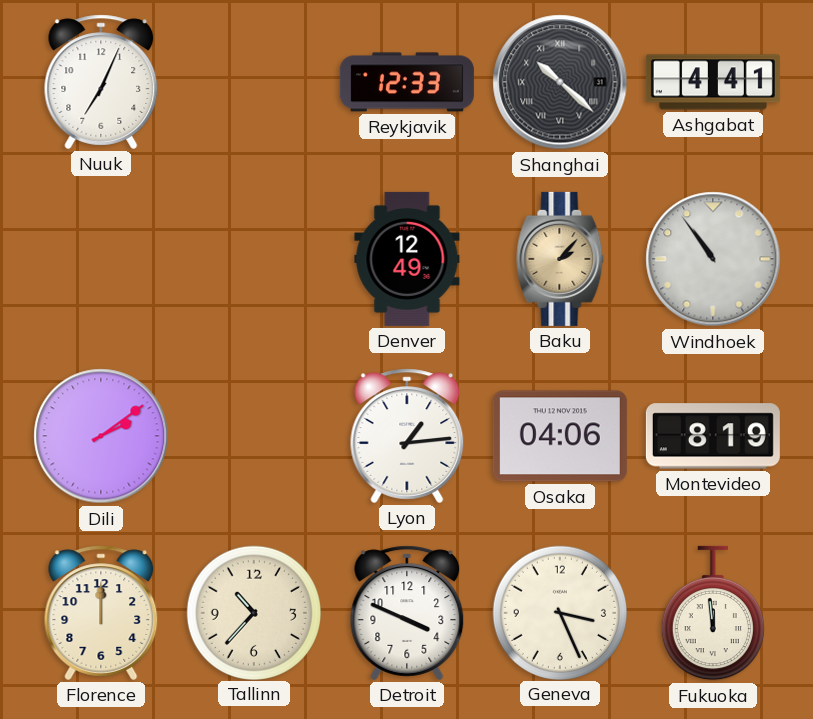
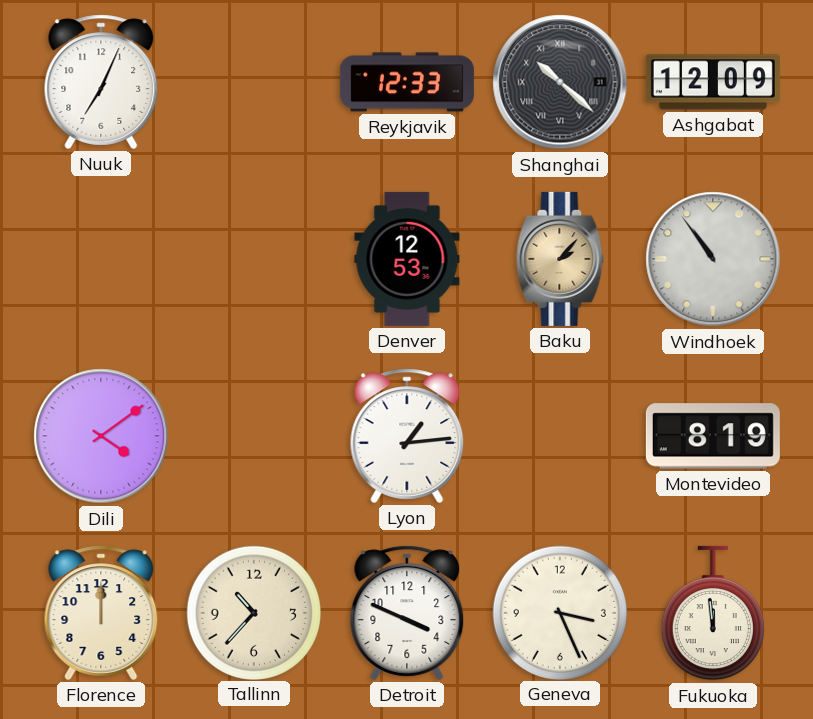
Ashgabat: 4:41 -> 12:09 (713, 82)
Denver: 12:49 -> 12:53 (407, 259)
Dili: 2:09 -> 4:09 (101, 436)
Osaka: 04:06 -> none (560, 436)
